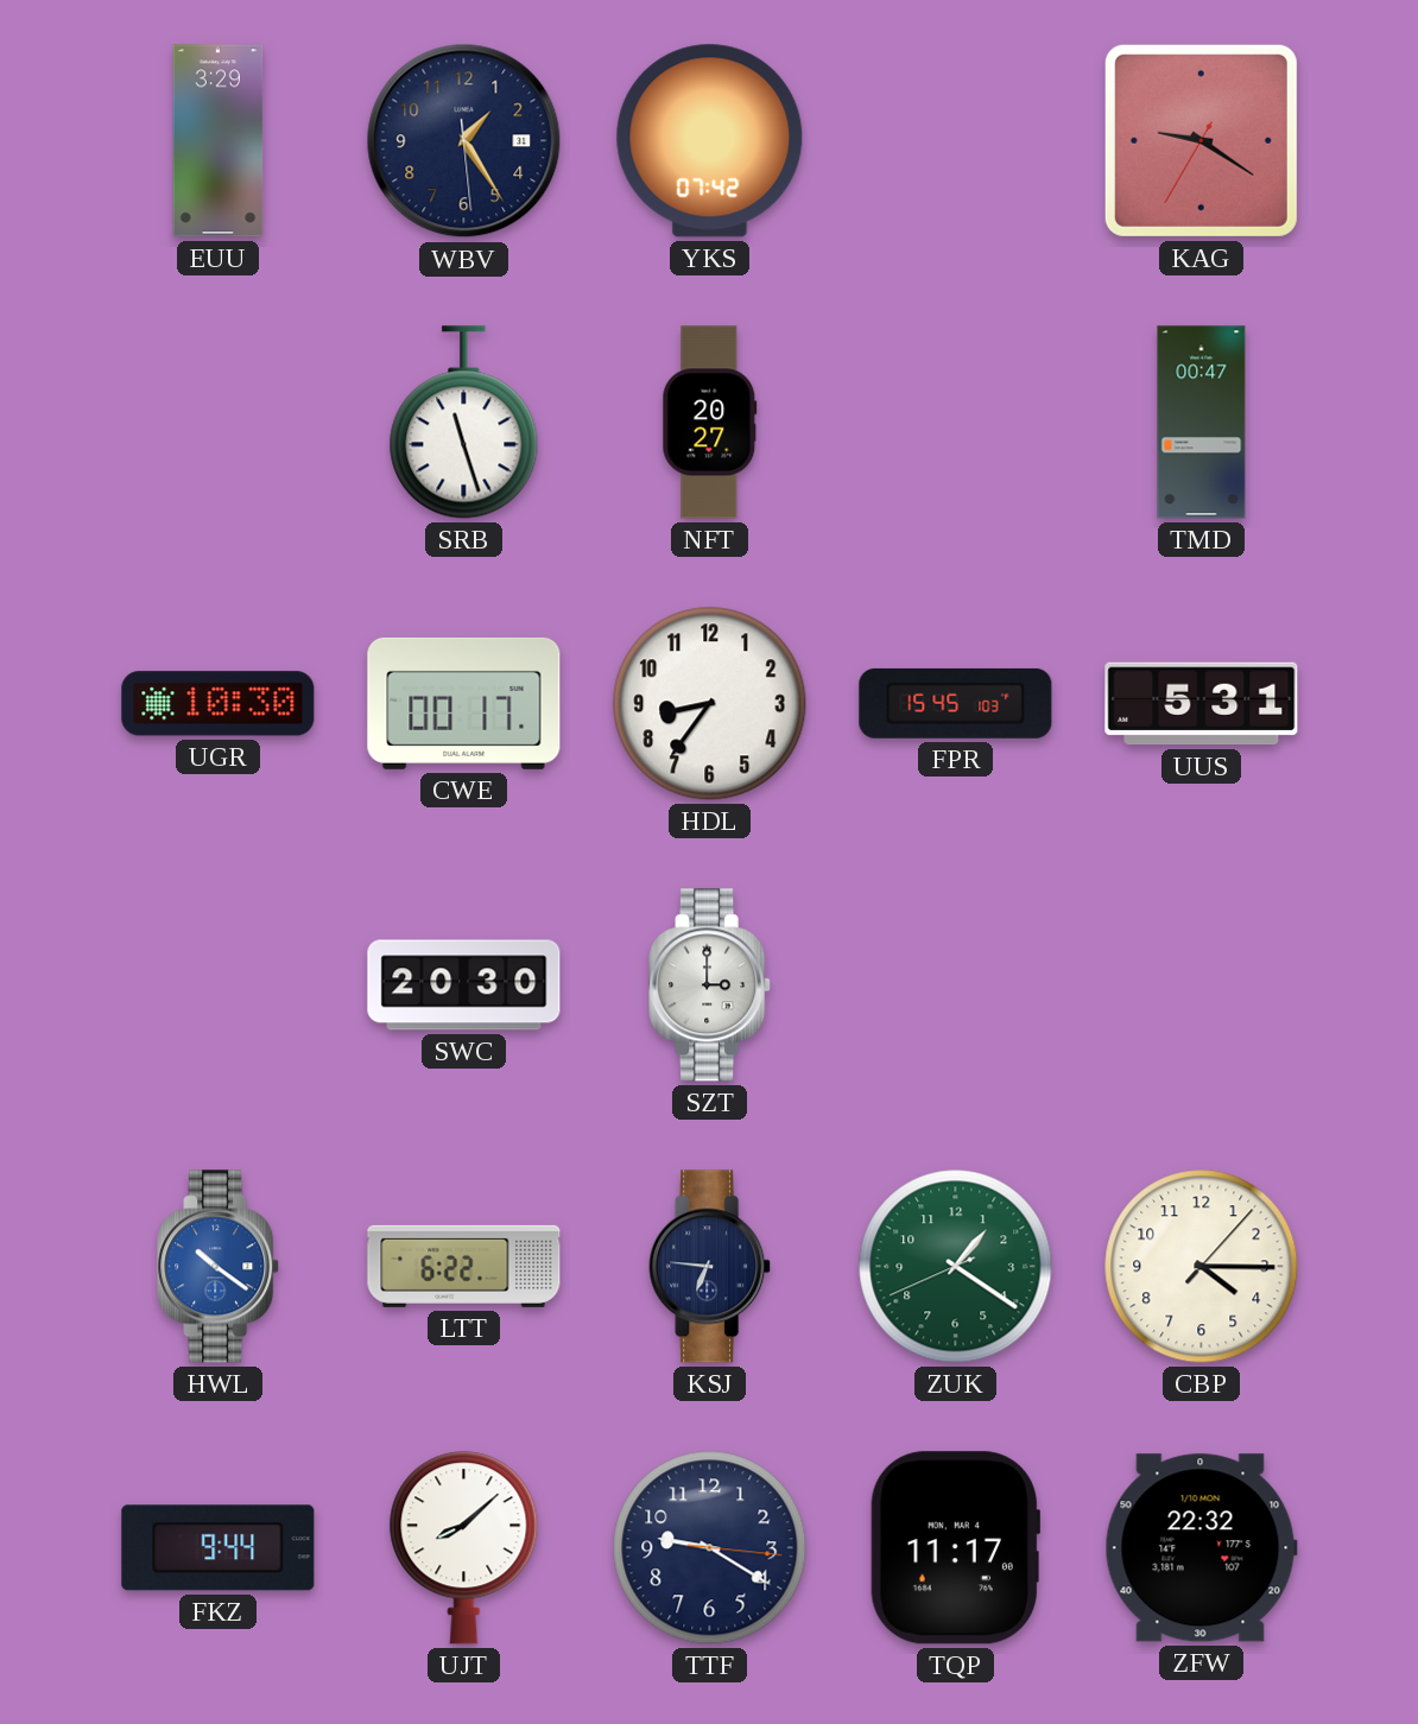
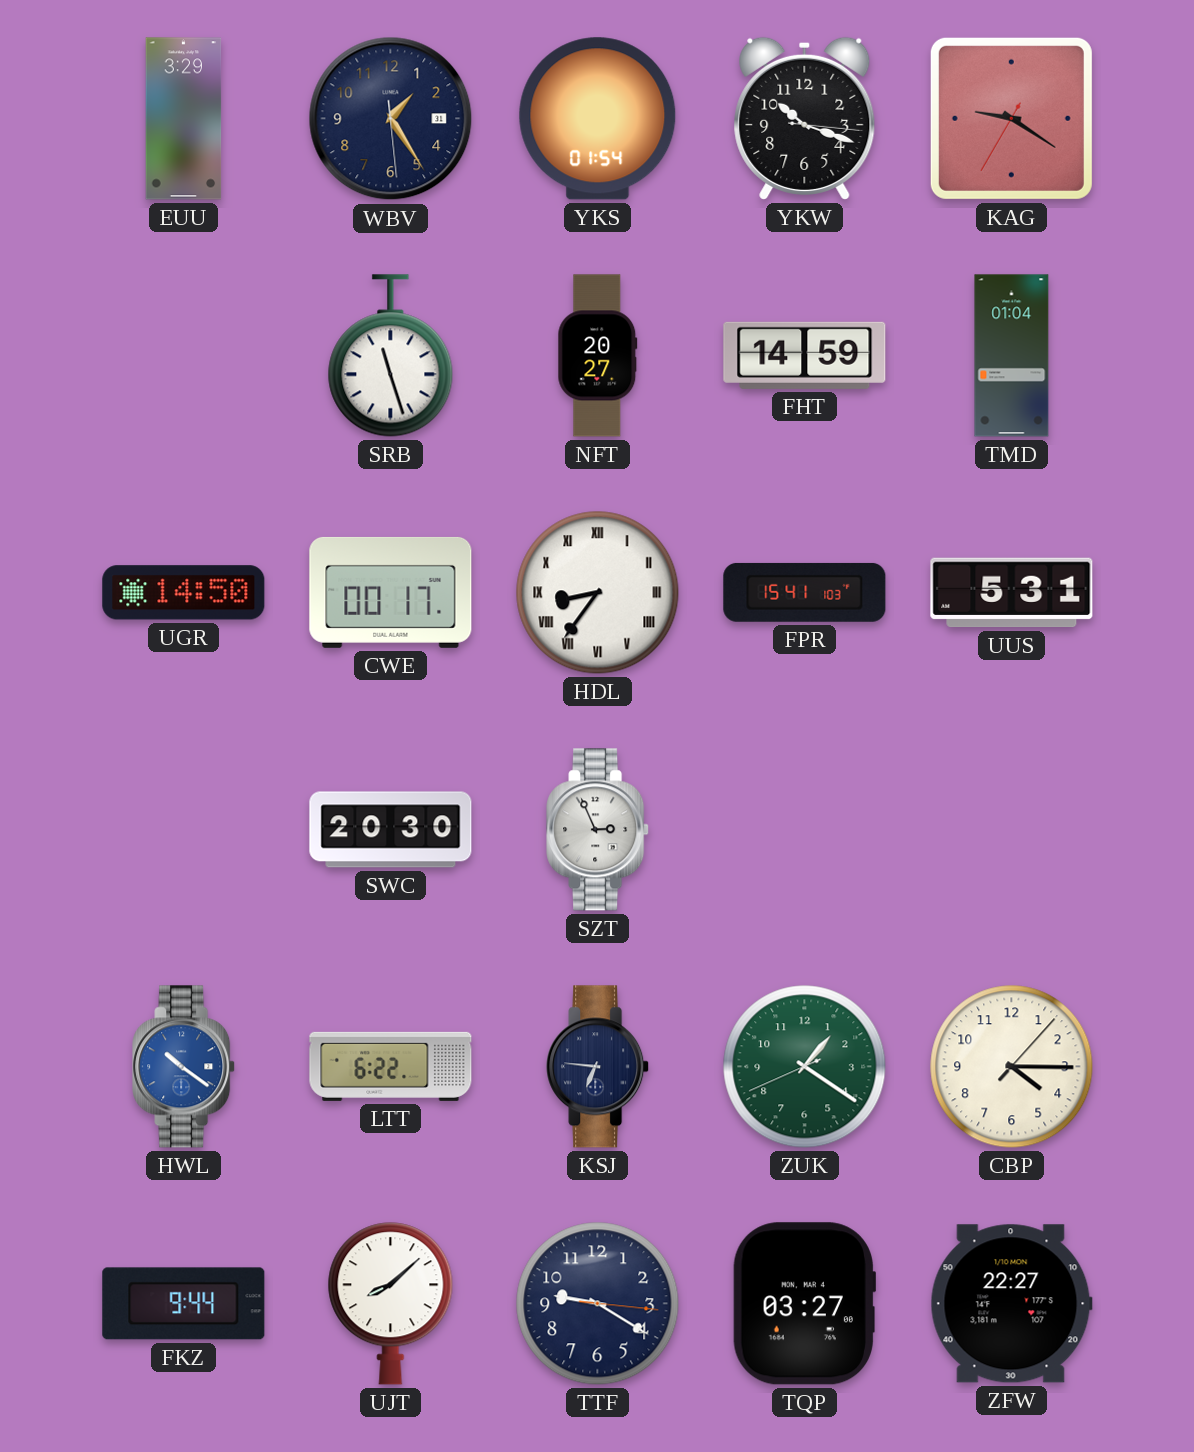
YKS: 07:42 -> 01:54 (598, 119)
YKW: none -> 10:18 (805, 118)
FHT: none -> 14:59 (805, 355)
TMD: 00:47 -> 01:04 (1012, 356)
UGR: 10:30 -> 14:50 (184, 593)
HDL numerals: Arabic -> Roman (598, 593)
FPR: 15:45 -> 15:41 (805, 592)
SZT: 3:00 -> 2:56 (598, 830)
TQP: 11:17 -> 03:27 (804, 1304)
ZFW: 22:32 -> 22:27 (1011, 1304)
